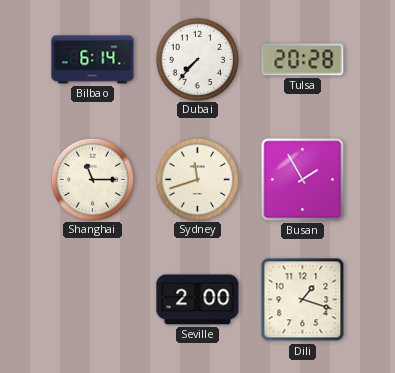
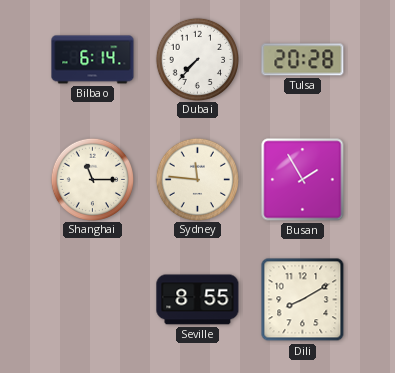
Sydney: 11:42 -> 11:46 (197, 179)
Seville: 2:00 -> 8:55 (198, 300)
Dili: 1:18 -> 8:10 (303, 300)
